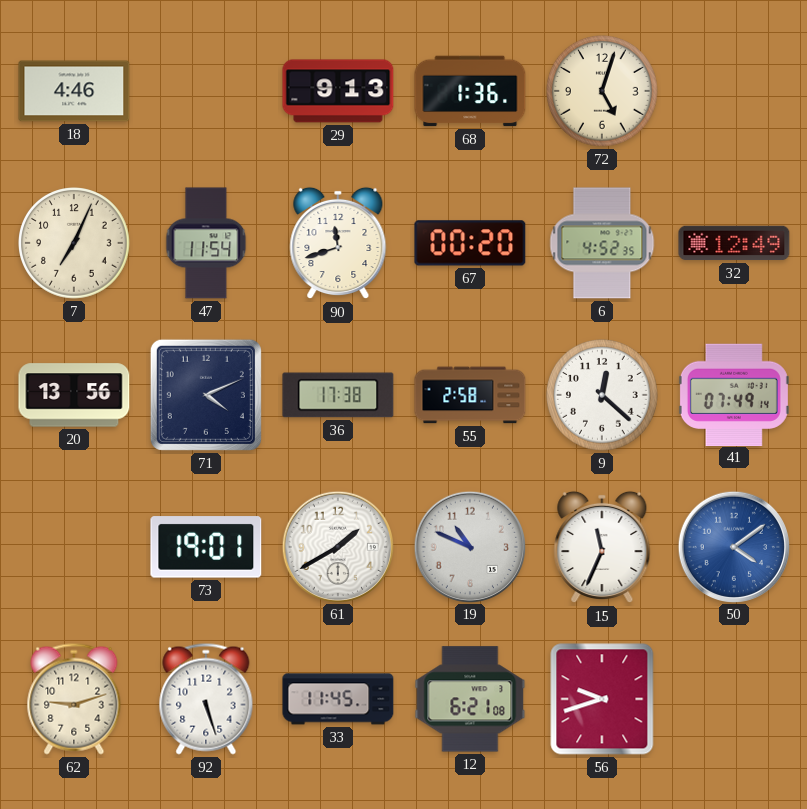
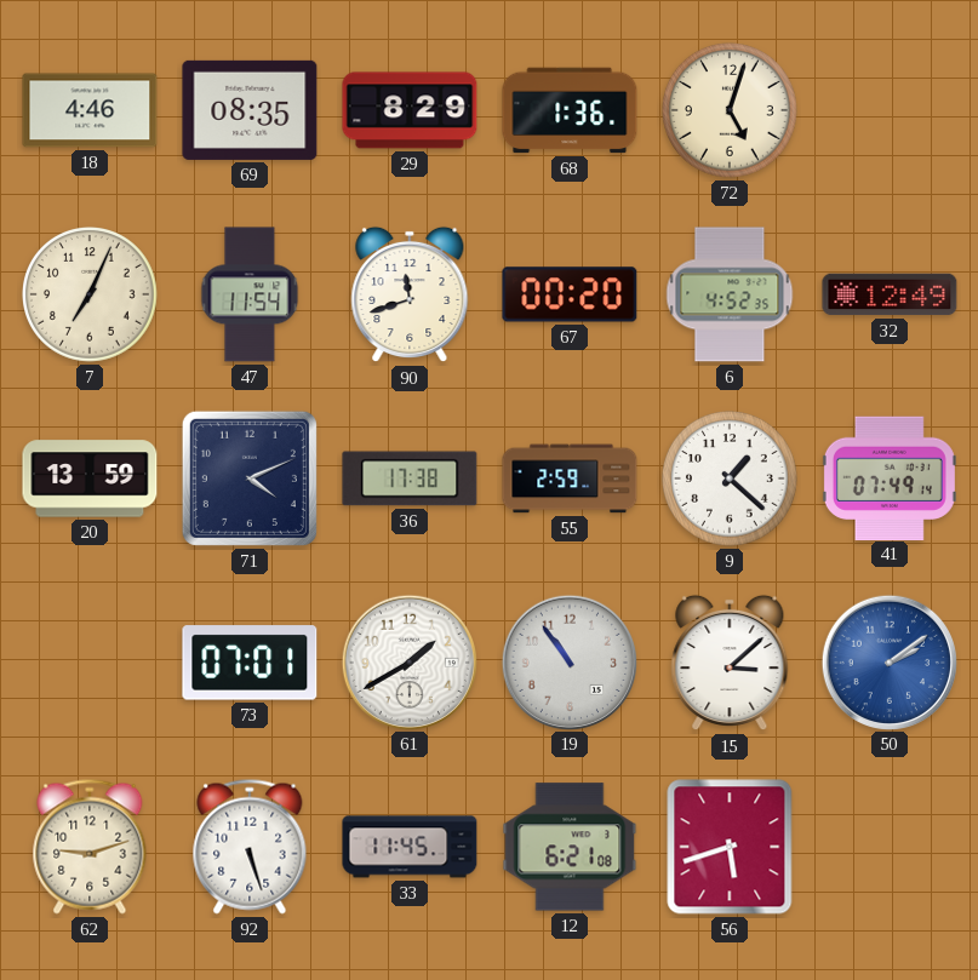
69: none -> 08:35 (250, 110)
29: 9:13 -> 8:29 (410, 110)
20: 13:56 -> 13:59 (90, 478)
55: 2:58 -> 2:59 (570, 478)
9: 12:22 -> 1:22 (731, 480)
73: 19:01 -> 07:01 (250, 663)
19: 10:49 -> 10:54 (568, 661)
15: 11:34 -> 3:08 (730, 663)
50: 4:09 -> 2:09 (888, 661)
56: 9:42 -> 5:42 (730, 847)
